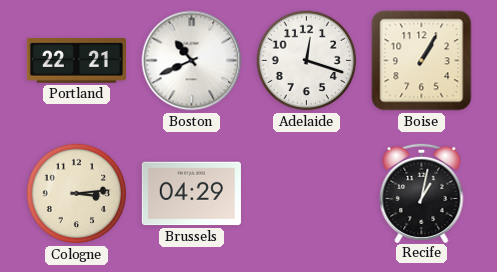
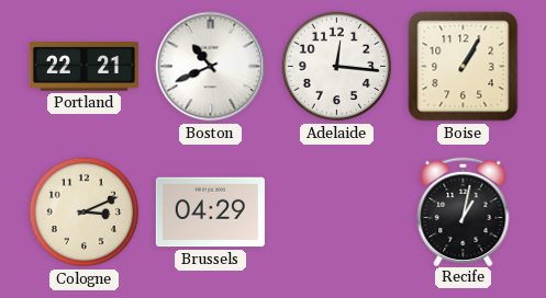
Adelaide: 12:18 -> 12:16 (337, 67)
Cologne: 3:14 -> 3:11 (85, 213)
